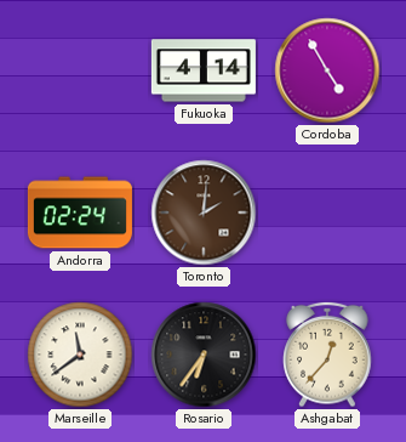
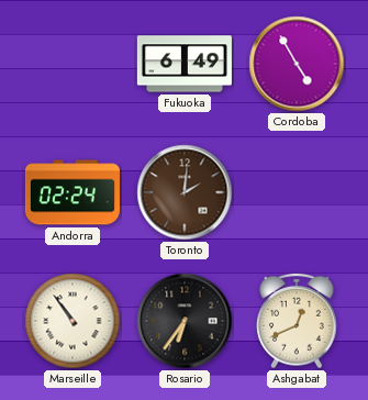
Fukuoka: 4:14 -> 6:49 (185, 64)
Marseille: 11:39 -> 10:54 (73, 321)
Ashgabat: 12:37 -> 12:41 (297, 321)
